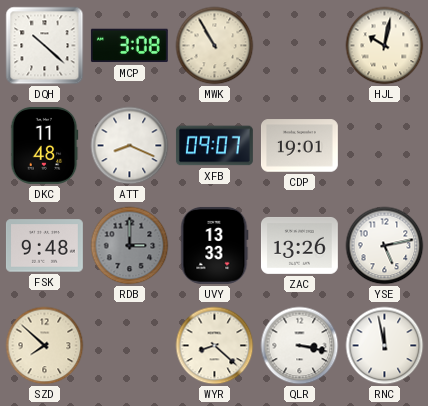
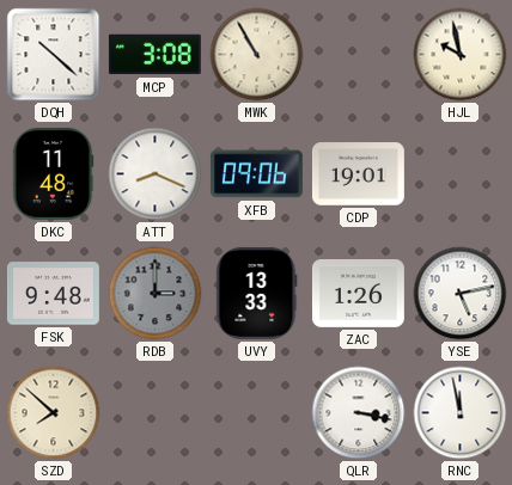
HJL: 10:02 -> 9:58 (461, 55)
XFB: 09:07 -> 09:06 (256, 174)
ZAC: 13:26 -> 1:26 (358, 293)
WYR: 8:22 -> none (215, 346)
